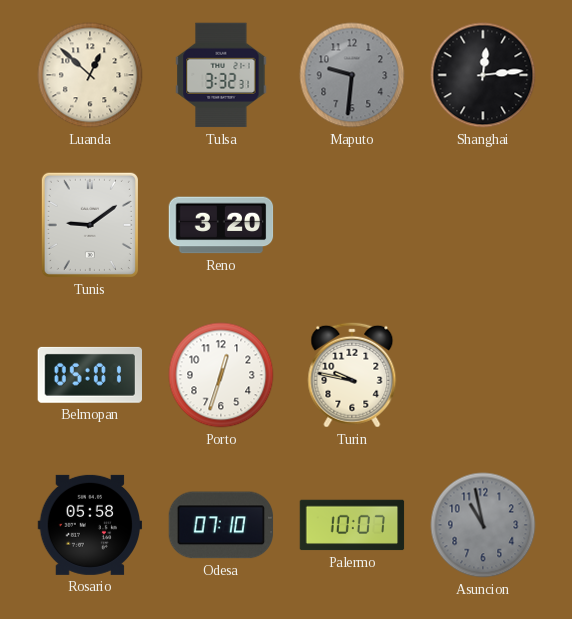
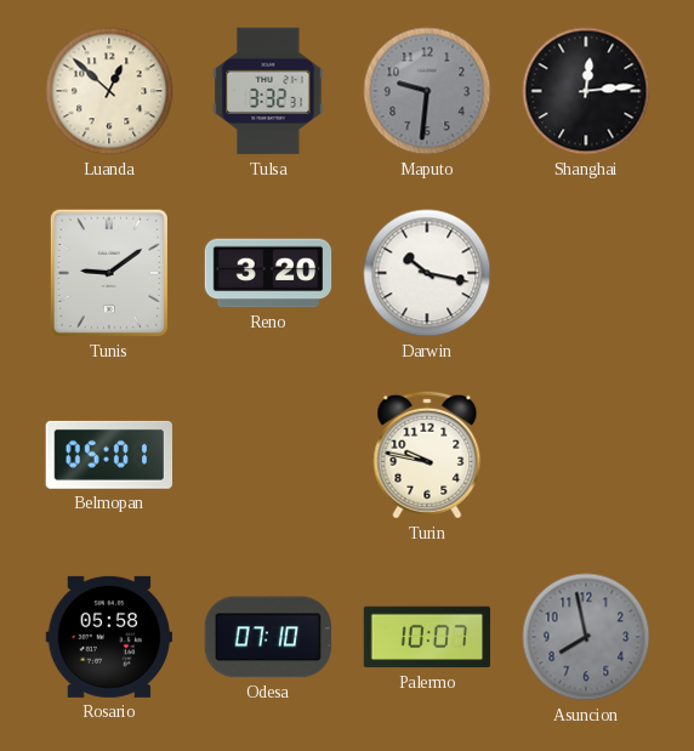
Darwin: none -> 10:17 (427, 273)
Porto: 12:33 -> none (221, 375)
Asuncion: 10:58 -> 7:58 (586, 637)
